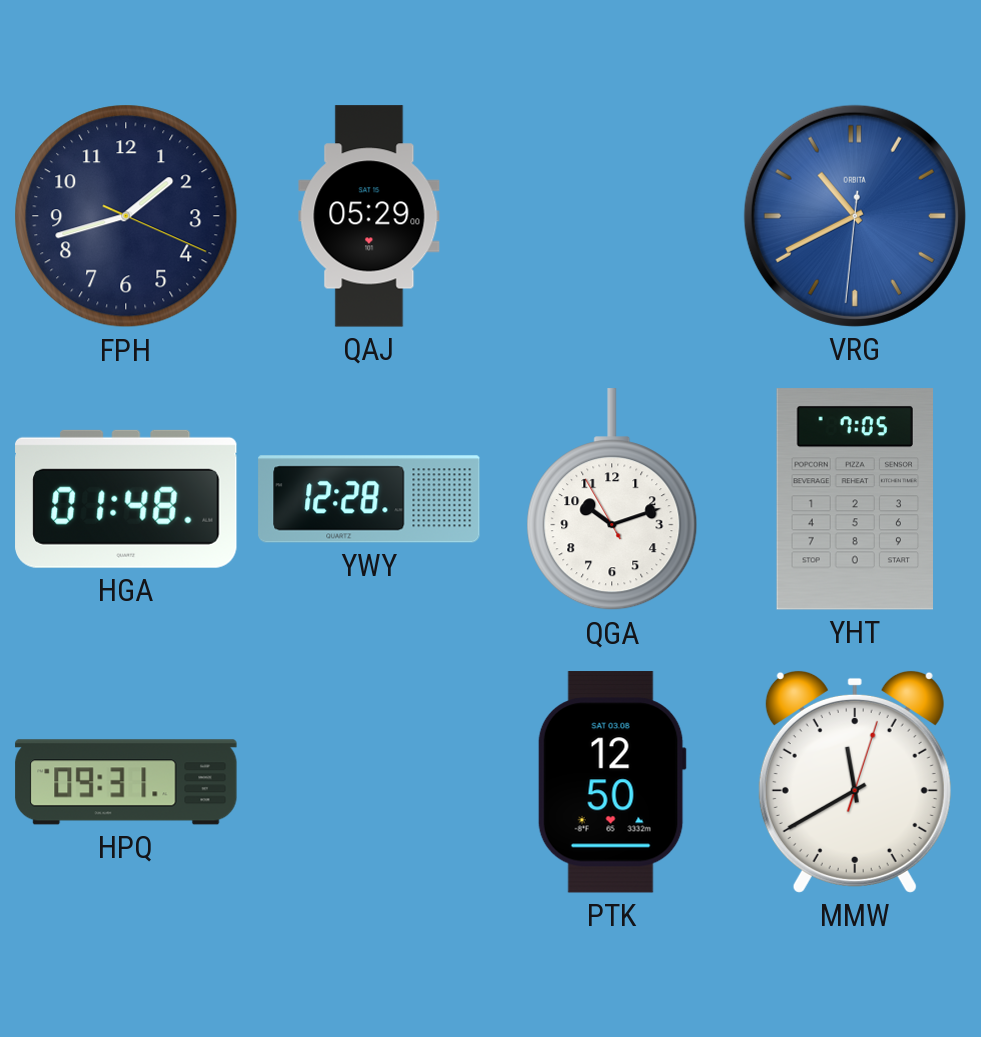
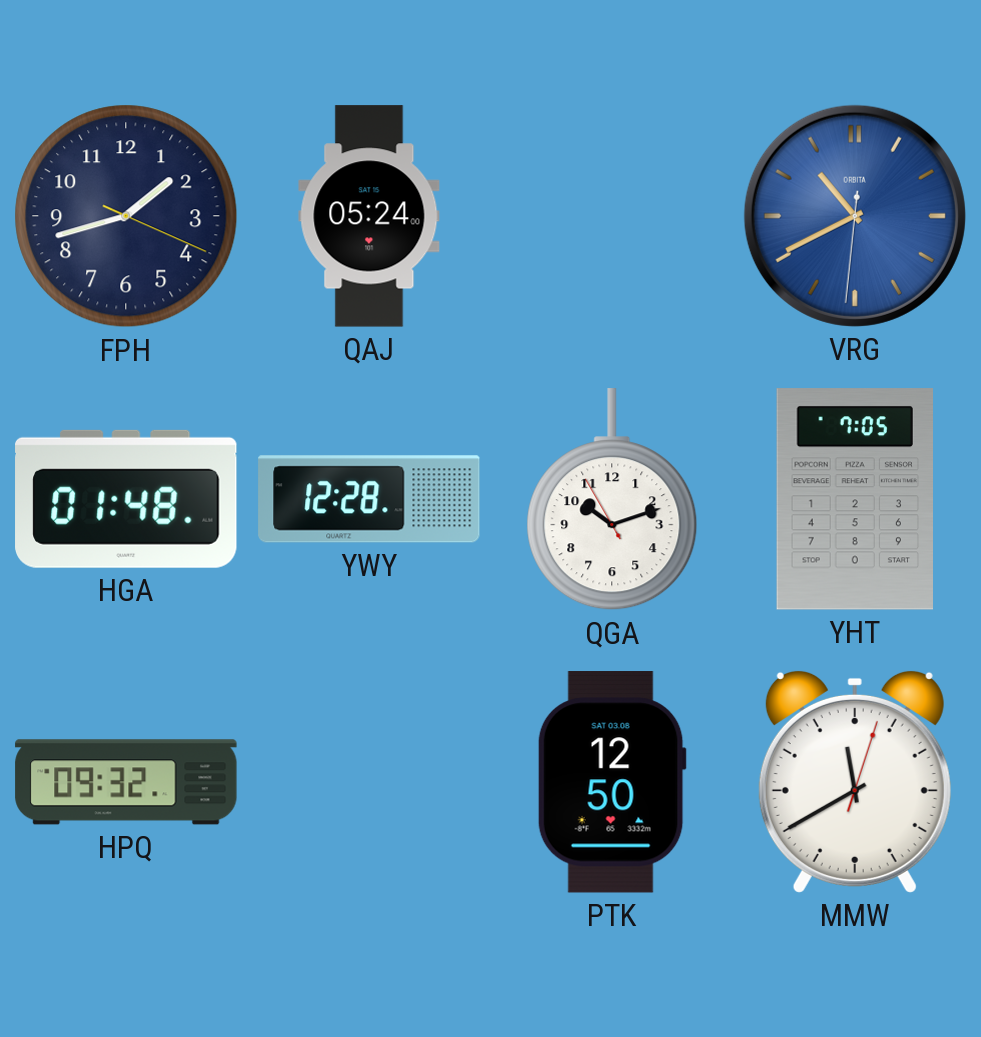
QAJ: 05:29 -> 05:24 (369, 216)
HPQ: 09:31 -> 09:32 (126, 782)
